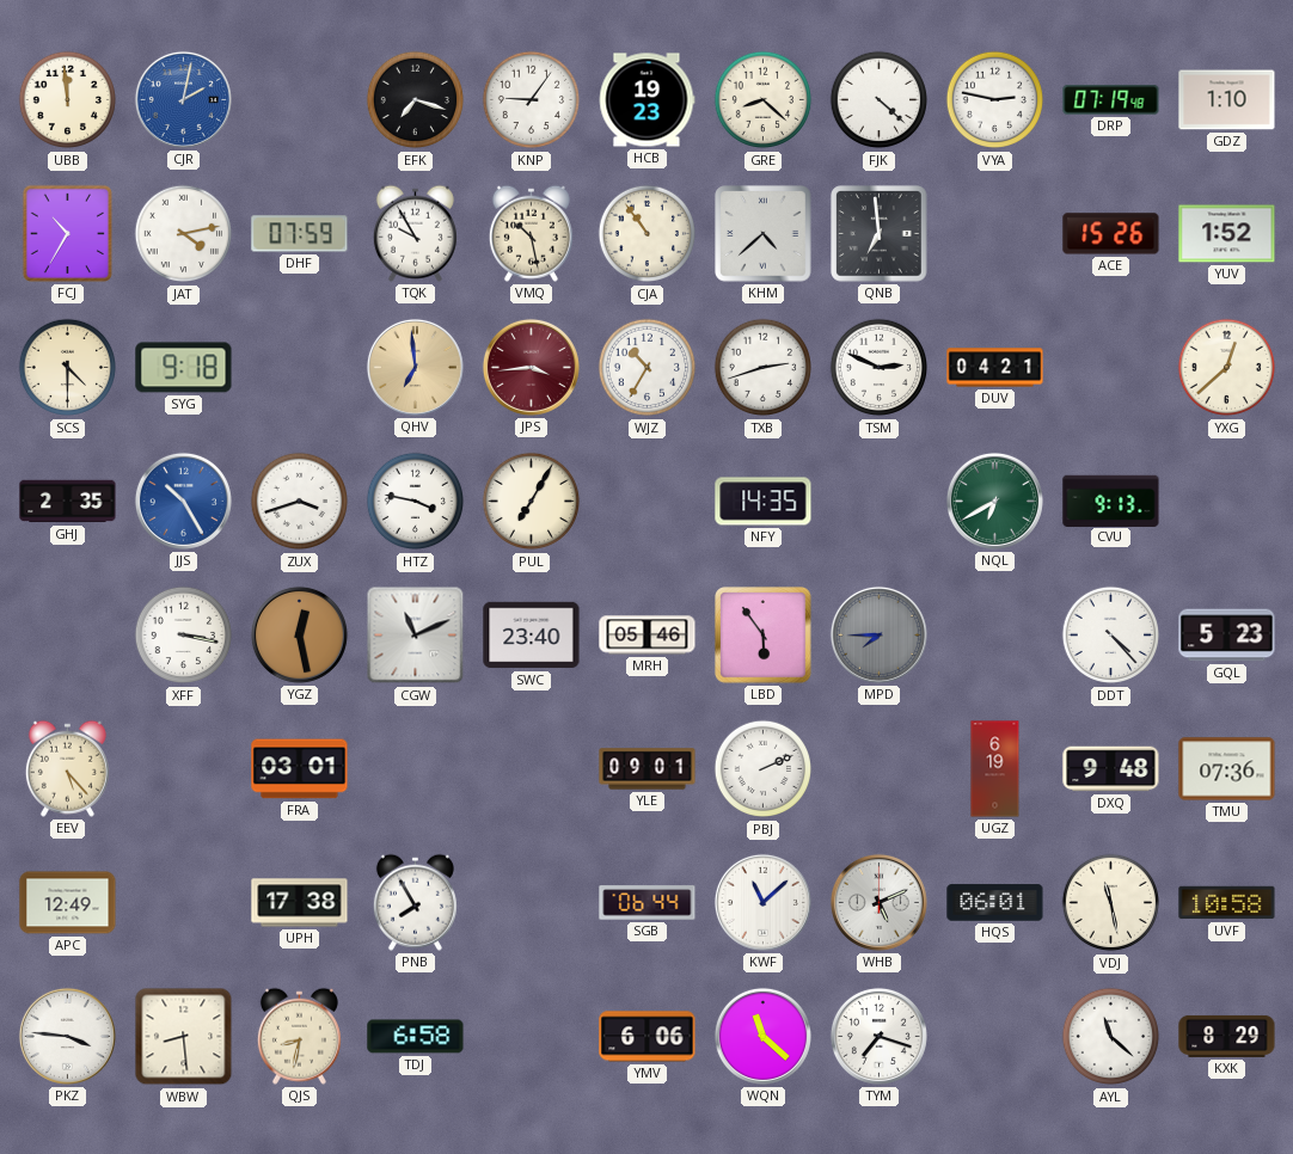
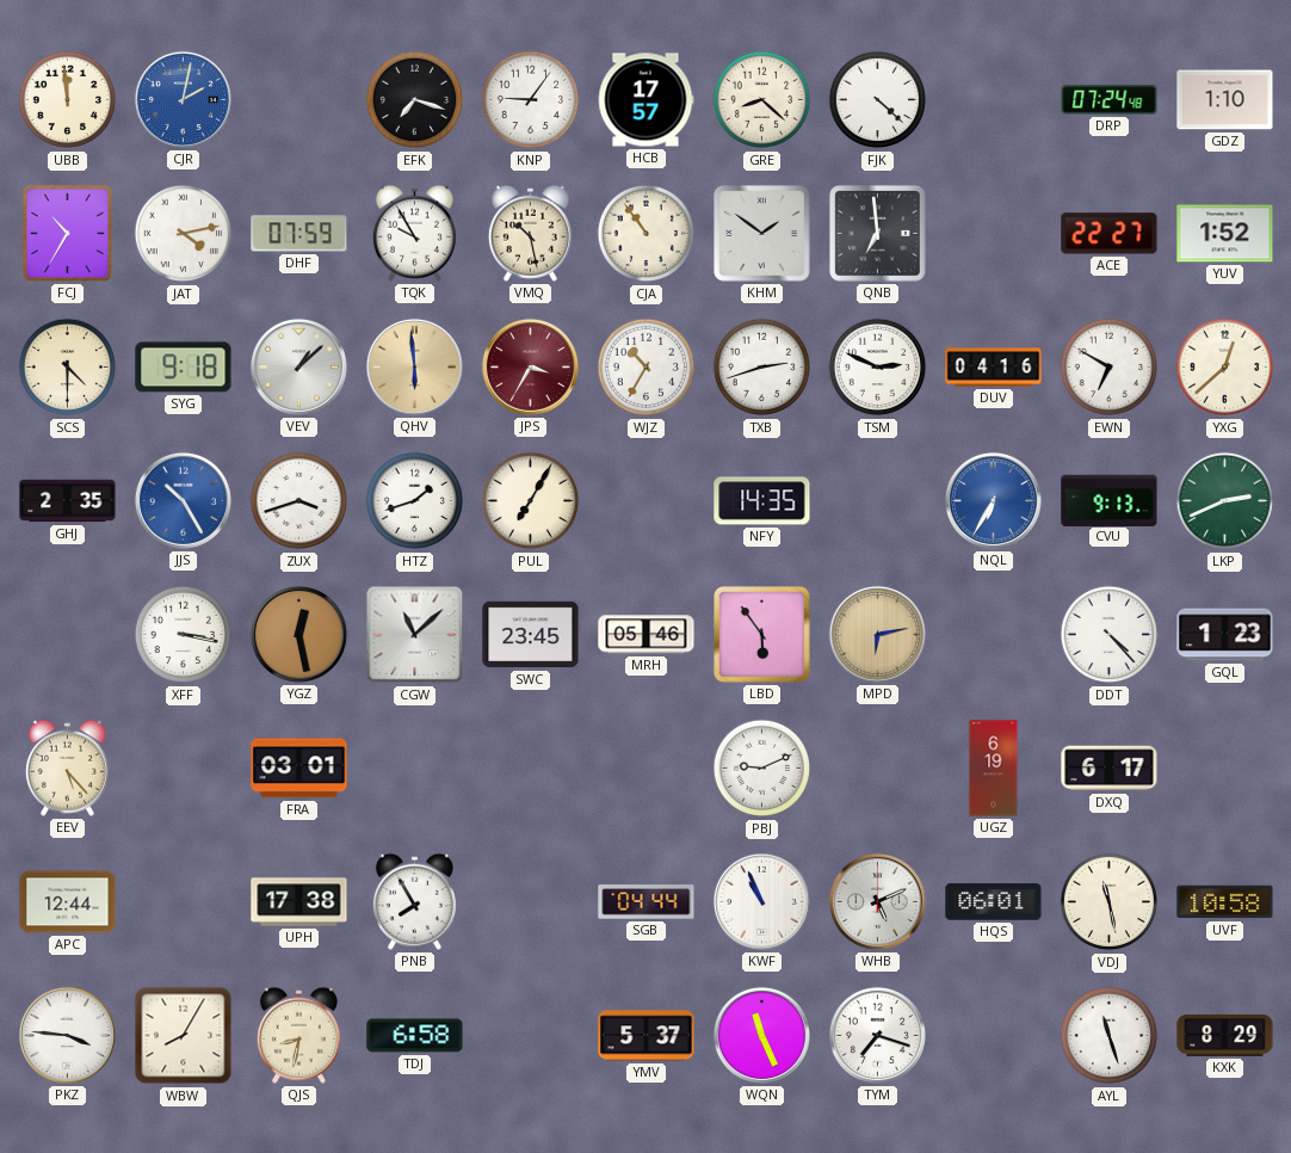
HCB: 19:23 -> 17:57 (645, 100)
VYA: 2:47 -> none (994, 100)
DRP: 07:19 -> 07:24 (1110, 100)
KHM: 4:38 -> 1:51 (762, 234)
ACE: 15:26 -> 22:27 (1110, 234)
VEV: none -> 1:08 (298, 366)
QHV: 6:59 -> 5:59 (414, 366)
JPS: 3:44 -> 3:35 (530, 366)
DUV: 04:21 -> 04:16 (994, 368)
EWN: none -> 6:50 (1108, 368)
HTZ: 3:47 -> 1:42 (414, 501)
NQL: 6:40 -> 6:35 (993, 500)
NQL dial: green -> blue (993, 500)
LKP: none -> 2:41 (1224, 501)
CGW: 11:11 -> 11:08 (415, 635)
SWC: 23:40 -> 23:45 (531, 635)
MPD: 7:45 -> 6:13 (877, 634)
MPD dial: grey -> champagne (877, 634)
GQL: 5:23 -> 1:23 (1225, 635)
YLE: 09:01 -> none (648, 769)
PBJ: 2:11 -> 9:11 (761, 769)
DXQ: 9:48 -> 6:17 (1110, 769)
TMU: 07:36 -> none (1227, 769)
APC: 12:49 -> 12:44 (68, 902)
SGB: 06:44 -> 04:44 (647, 902)
KWF: 11:08 -> 10:56 (761, 901)
WBW: 8:29 -> 8:05 (184, 1036)
YMV: 6:06 -> 5:37 (647, 1036)
WQN: 11:22 -> 11:26 (761, 1035)
AYL: 11:22 -> 11:27 (1108, 1036)
